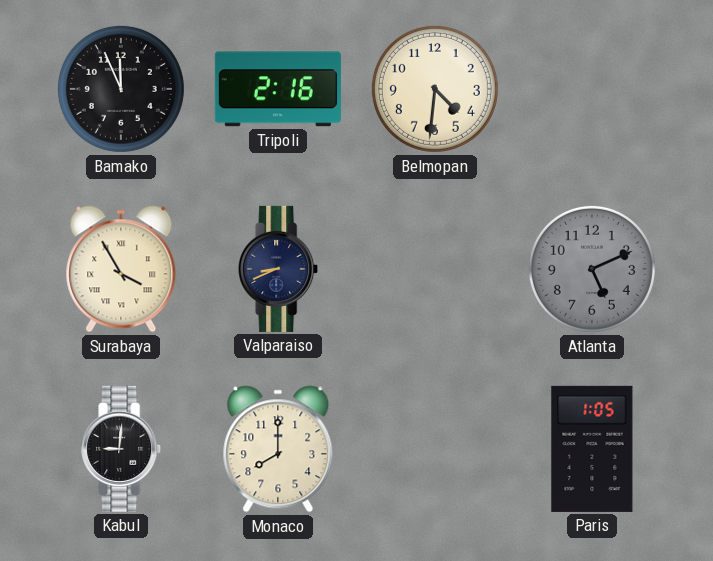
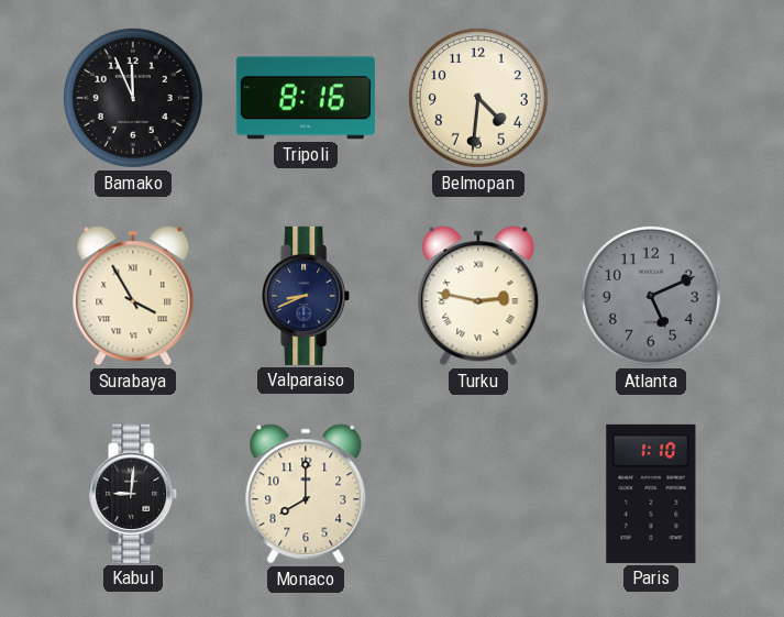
Tripoli: 2:16 -> 8:16 (306, 98)
Turku: none -> 2:47 (478, 296)
Paris: 1:05 -> 1:10 (651, 494)
